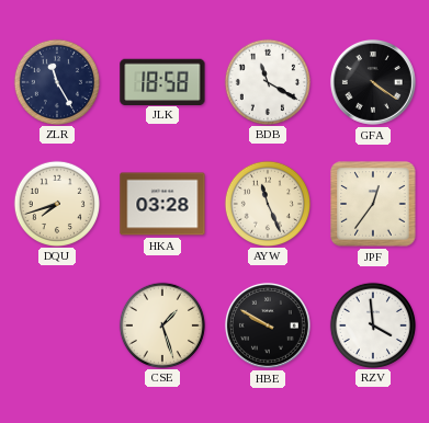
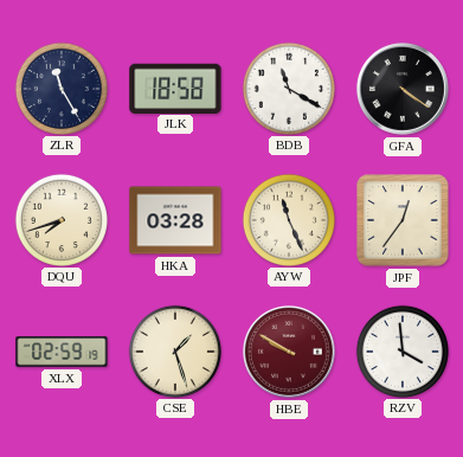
XLX: none -> 02:59 (62, 352)
HBE dial: black -> burgundy (289, 352)
